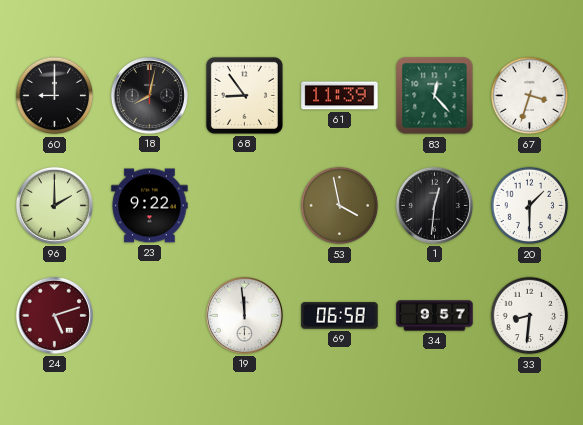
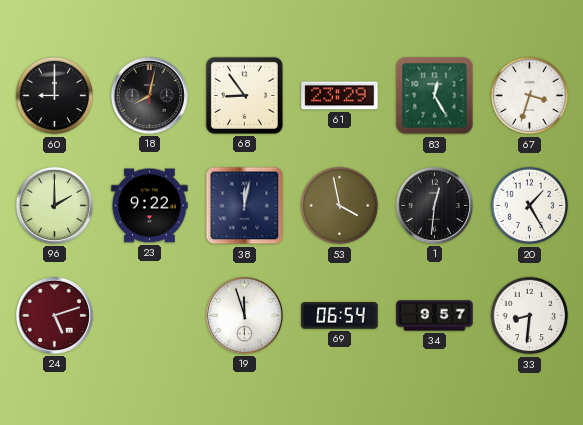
61: 11:39 -> 23:29 (340, 96)
83: 12:23 -> 12:25 (435, 96)
38: none -> 12:02 (245, 206)
20: 1:30 -> 1:25 (530, 206)
19: 11:59 -> 11:57 (244, 315)
69: 06:58 -> 06:54 (340, 316)
